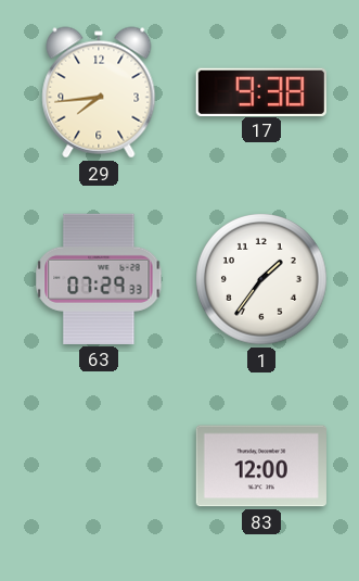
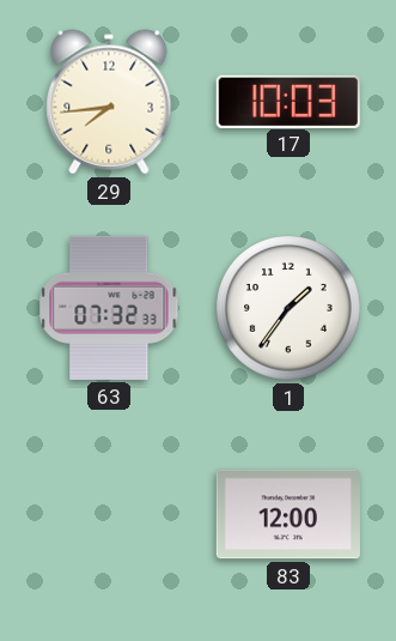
17: 9:38 -> 10:03 (288, 101)
63: 07:29 -> 07:32 (109, 308)
